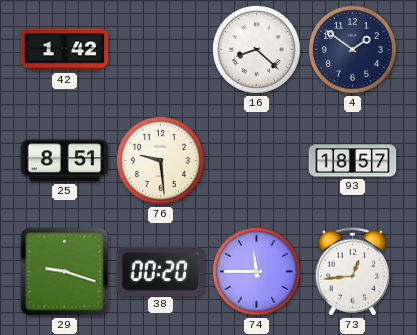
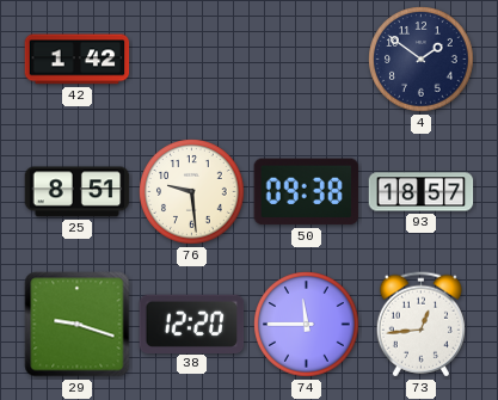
16: 8:22 -> none (257, 50)
50: none -> 09:38 (306, 192)
38: 00:20 -> 12:20 (192, 324)
